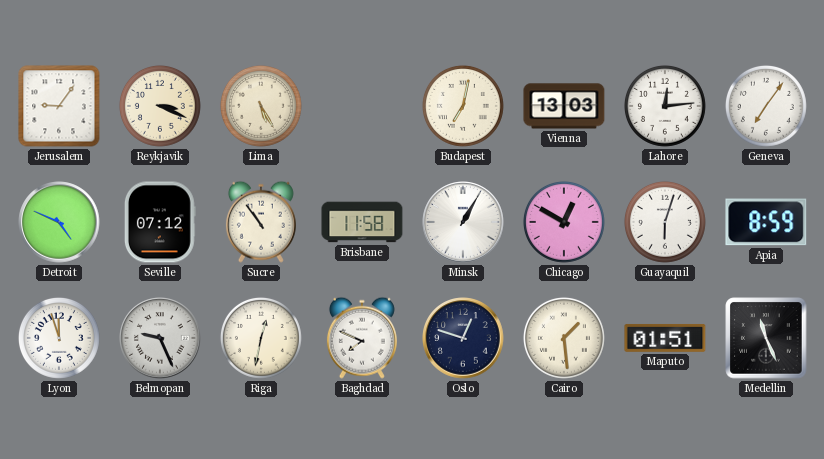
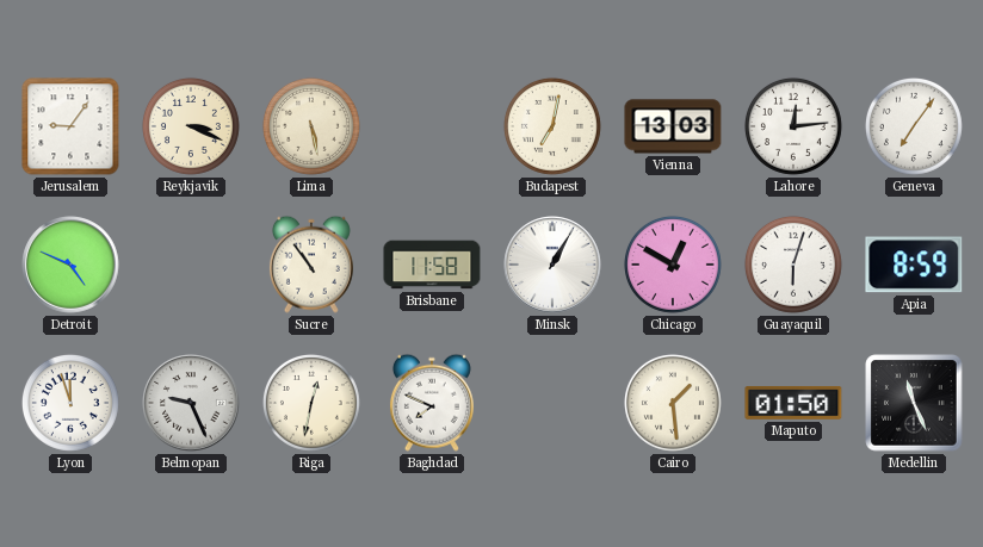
Lima: 5:25 -> 5:28 (311, 126)
Seville: 07:12 -> none (160, 222)
Oslo: 12:48 -> none (463, 338)
Maputo: 01:51 -> 01:50 (793, 403)
